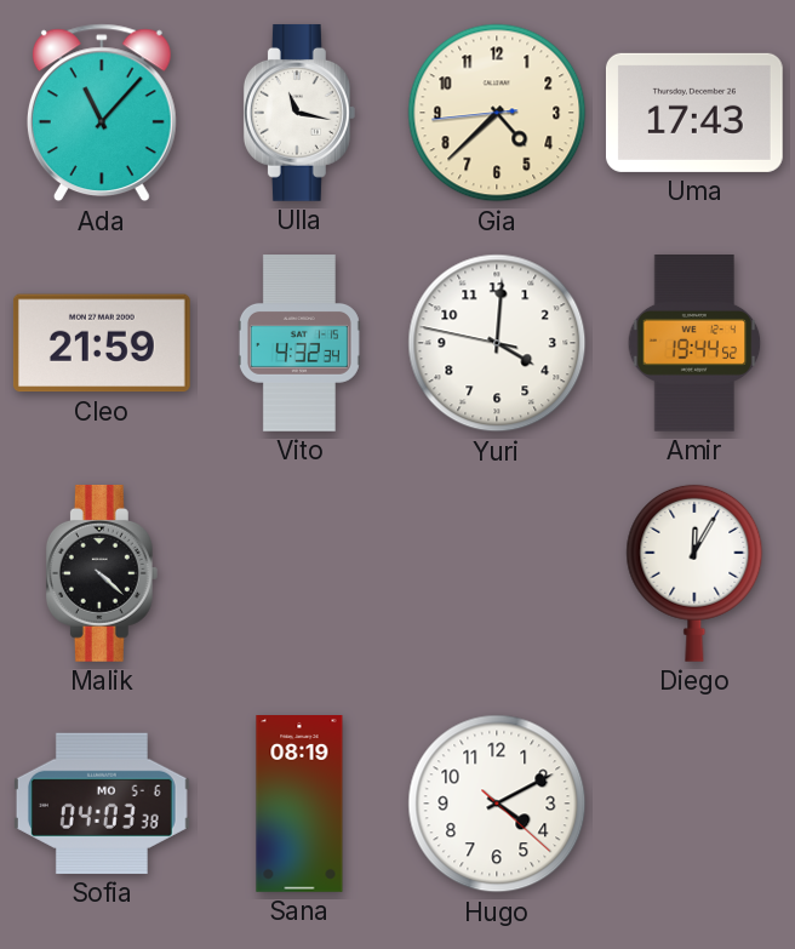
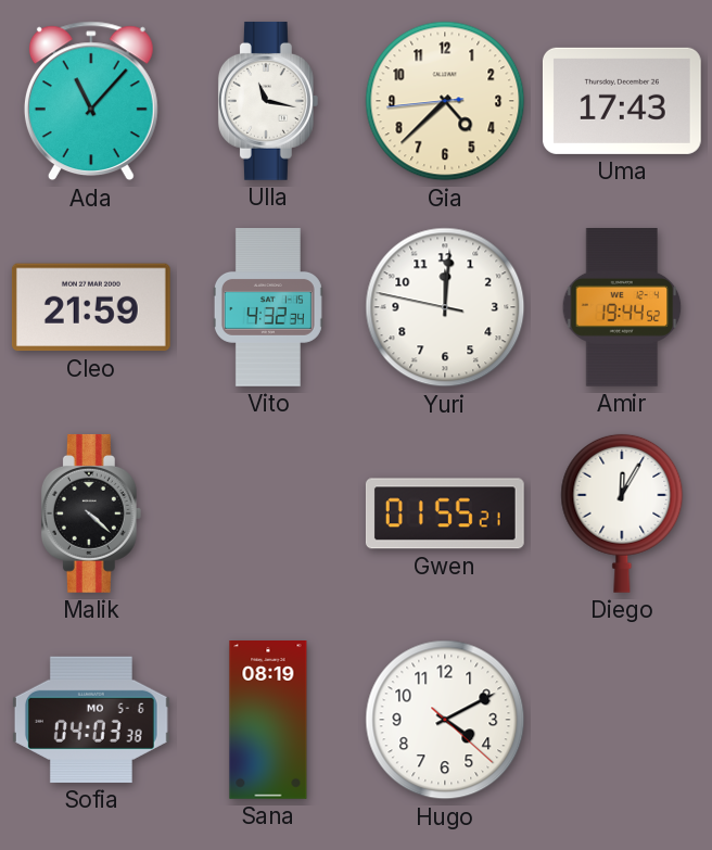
Yuri: 4:00 -> 12:00 (445, 307)
Gwen: none -> 01:55 (445, 513)
